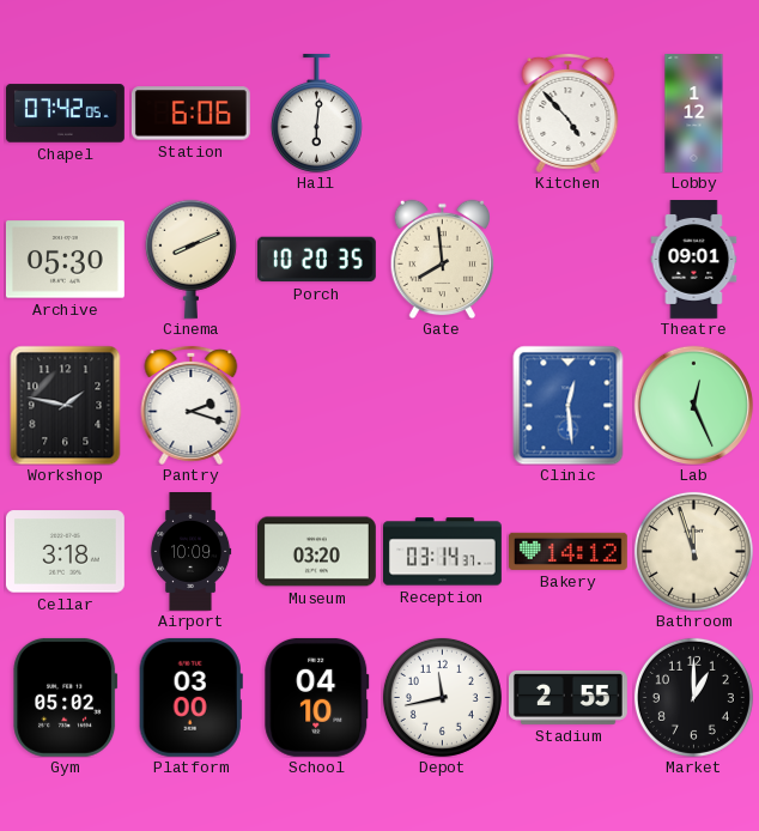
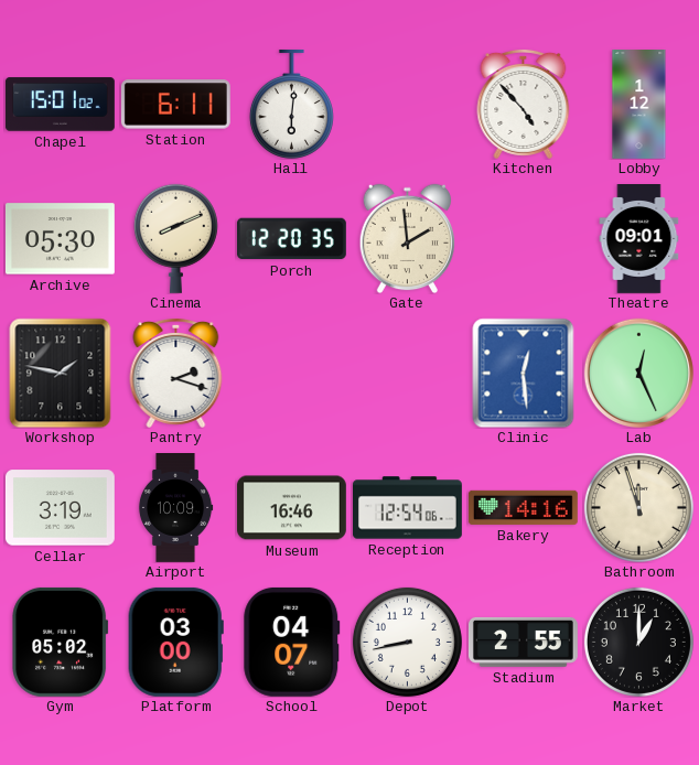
Chapel: 07:42 -> 15:01 (60, 105)
Station: 6:06 -> 6:11 (175, 105)
Porch: 10:20 -> 12:20 (291, 239)
Gate: 7:59 -> 1:59 (408, 238)
Cellar: 3:18 -> 3:19 (60, 508)
Museum: 03:20 -> 16:46 (291, 508)
Reception: 03:14 -> 12:54 (408, 508)
Bakery: 14:12 -> 14:16 (523, 507)
School: 04:10 -> 04:07 (292, 642)
Depot: 11:43 -> 8:43 (407, 642)
